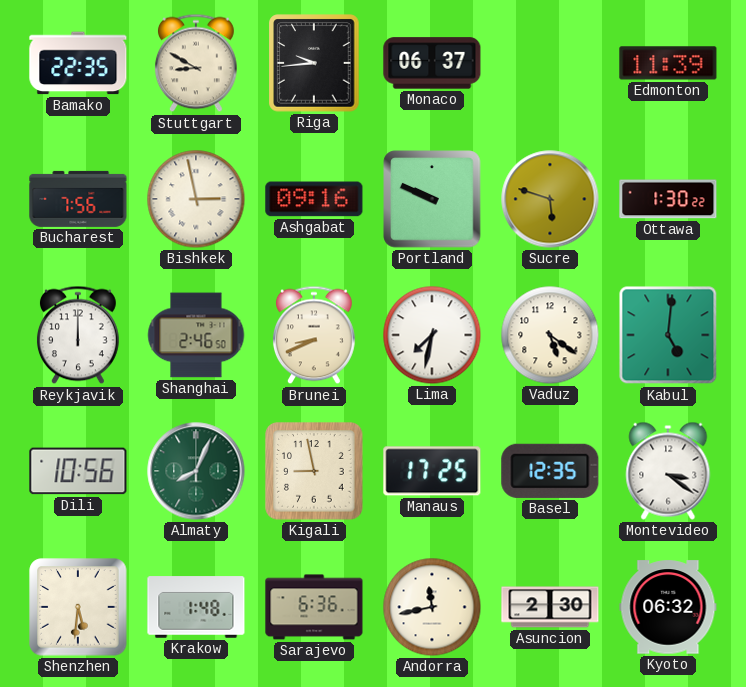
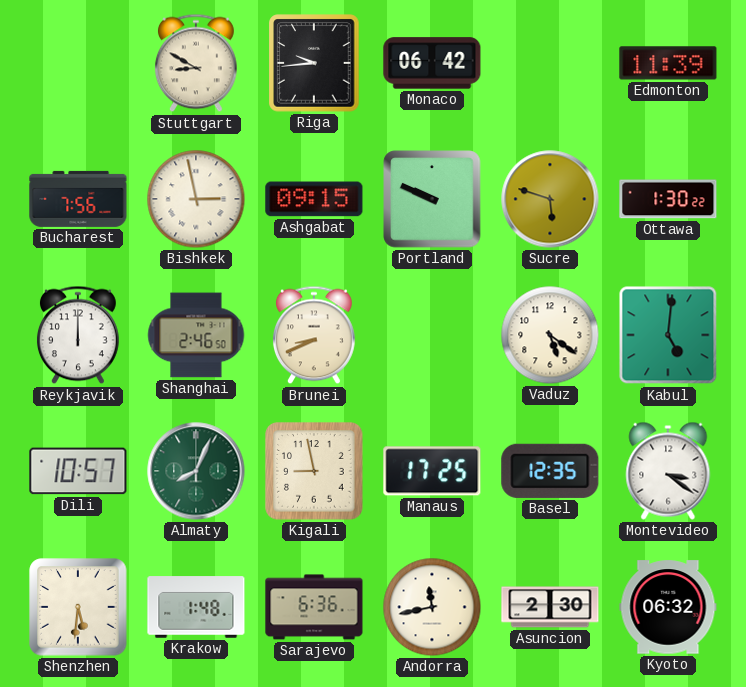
Bamako: 22:35 -> none (78, 63)
Monaco: 06:37 -> 06:42 (432, 63)
Ashgabat: 09:16 -> 09:15 (314, 199)
Lima: 7:32 -> none (432, 335)
Dili: 10:56 -> 10:57 (78, 471)
